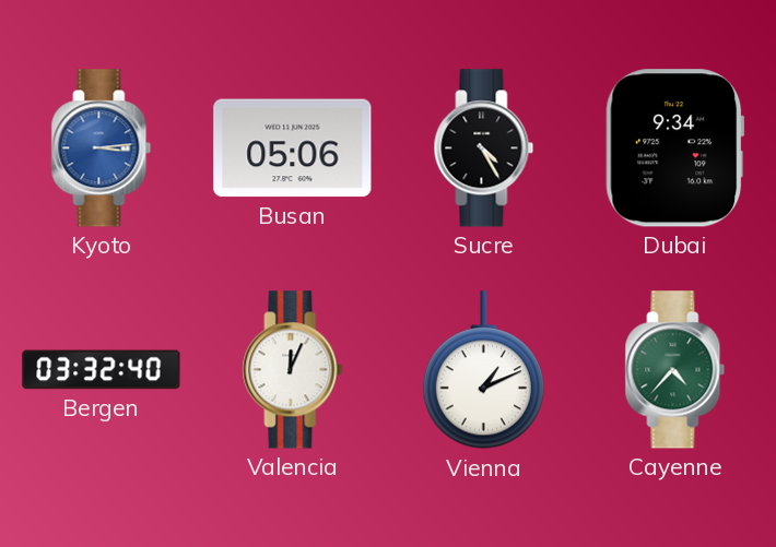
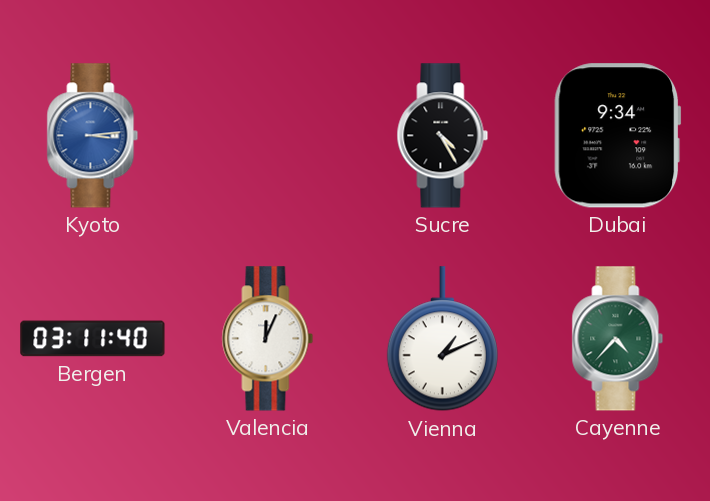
Busan: 05:06 -> none (293, 148)
Bergen: 03:32 -> 03:11 (93, 339)
